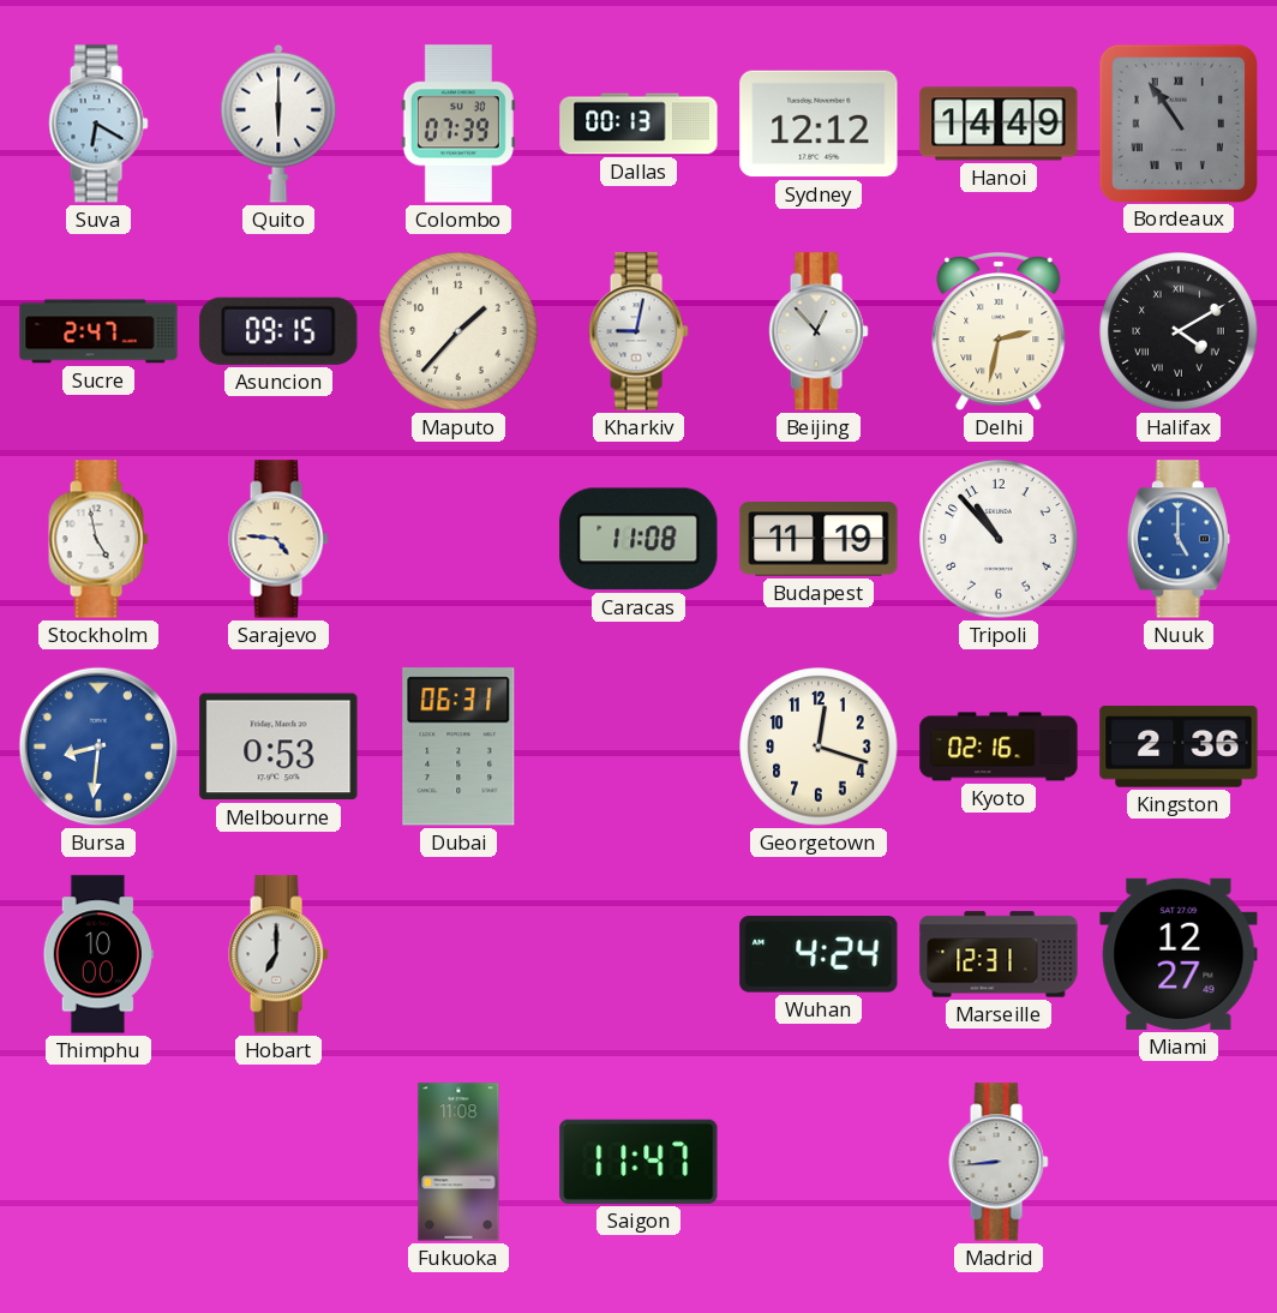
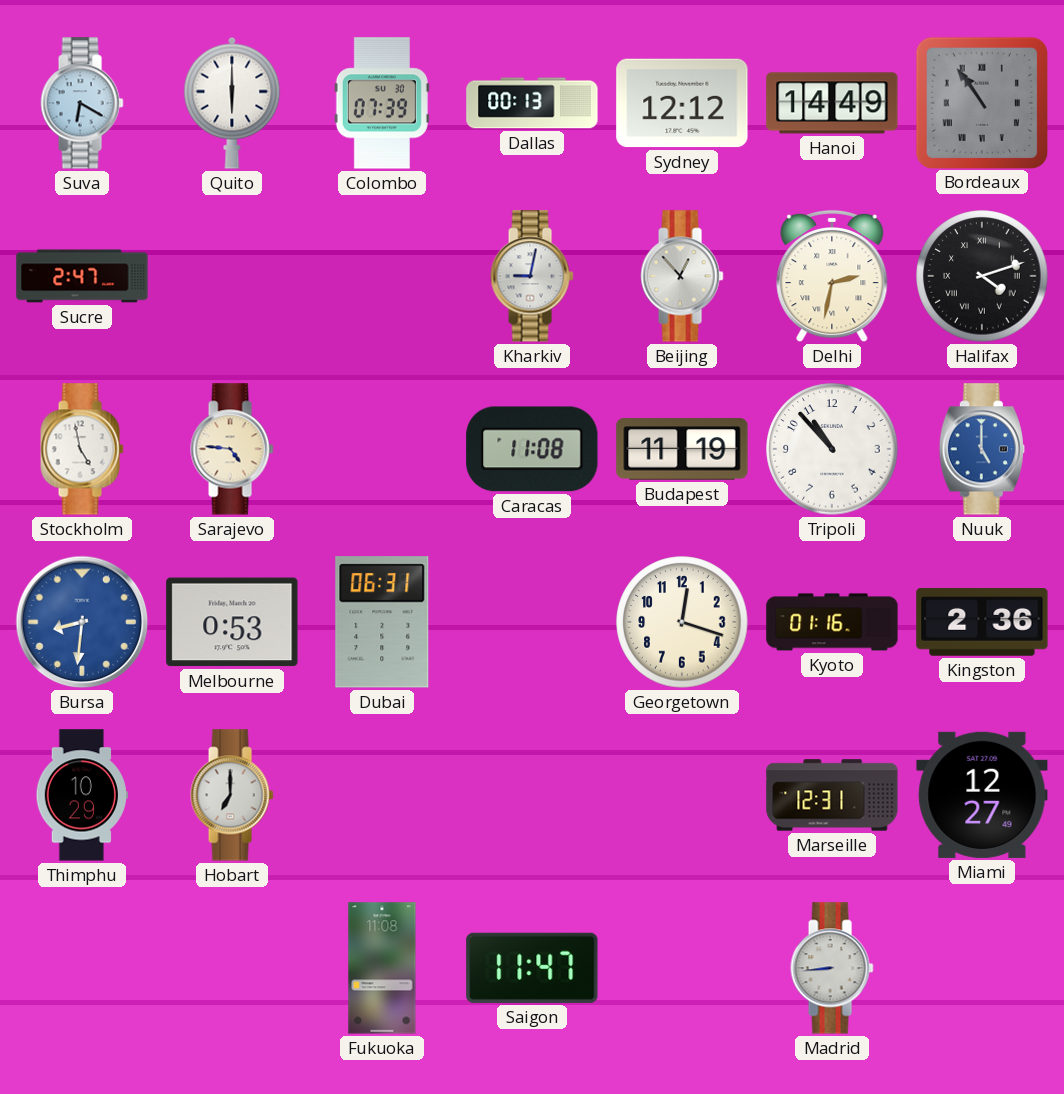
Asuncion: 09:15 -> none (278, 331)
Maputo: 1:37 -> none (458, 331)
Halifax: 4:10 -> 4:12 (982, 276)
Kyoto: 02:16 -> 01:16 (832, 622)
Thimphu: 10:00 -> 10:29 (82, 795)
Wuhan: 4:24 -> none (819, 954)
